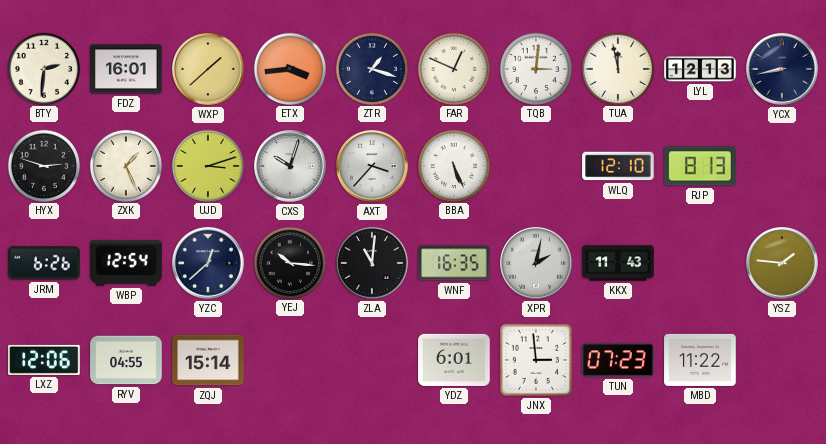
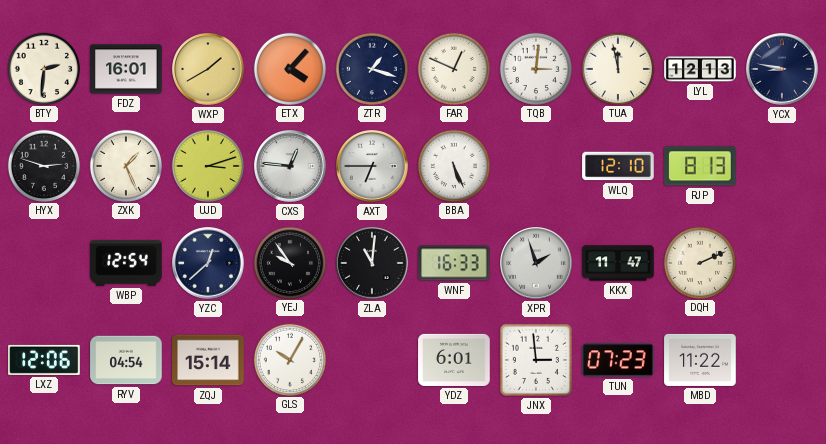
WXP: 1:38 -> 1:40 (208, 69)
ETX: 3:44 -> 4:07 (289, 68)
YCX: 8:43 -> 8:47 (782, 69)
CXS: 10:03 -> 12:46 (290, 166)
AXT: 3:37 -> 6:45 (372, 166)
JRM: 6:26 -> none (44, 263)
YEJ: 10:16 -> 9:54 (289, 262)
WNF: 16:35 -> 16:33 (454, 263)
XPR: 2:02 -> 1:57 (536, 263)
KKX: 11:43 -> 11:47 (618, 263)
DQH: none -> 2:11 (699, 262)
YSZ: 1:46 -> none (782, 263)
RYV: 04:55 -> 04:54 (126, 360)
GLS: none -> 10:05 (289, 359)
